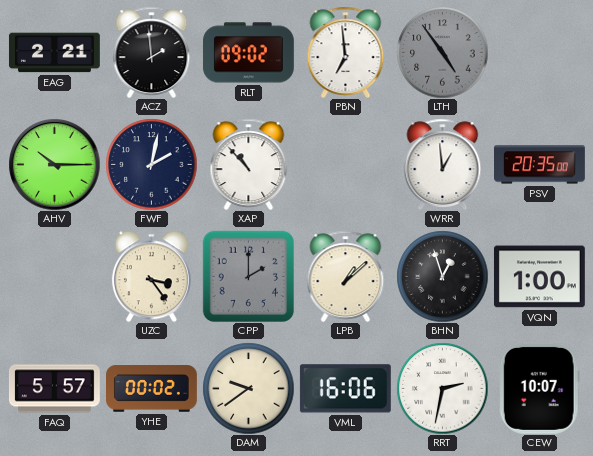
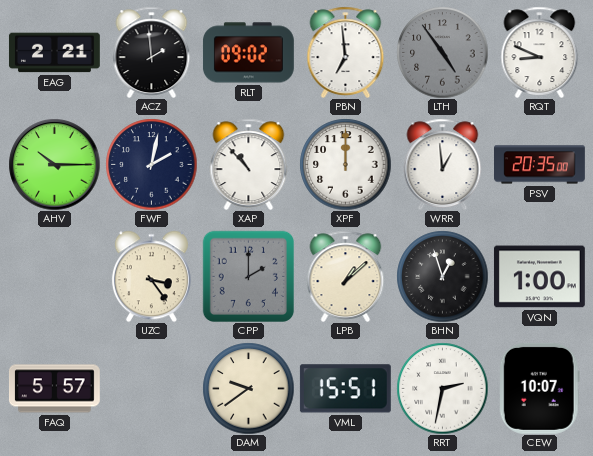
RQT: none -> 8:49 (540, 52)
XPF: none -> 12:00 (345, 164)
YHE: 00:02 -> none (152, 389)
VML: 16:06 -> 15:51 (345, 389)
